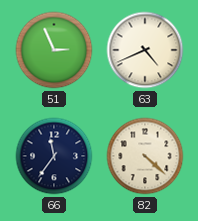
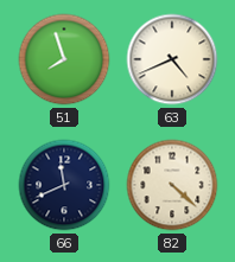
51: 2:56 -> 7:57 (64, 59)
66: 11:36 -> 11:41 (64, 185)
